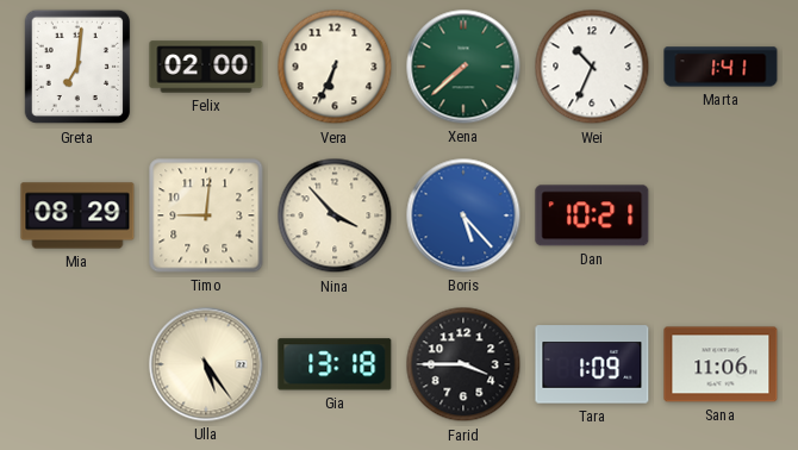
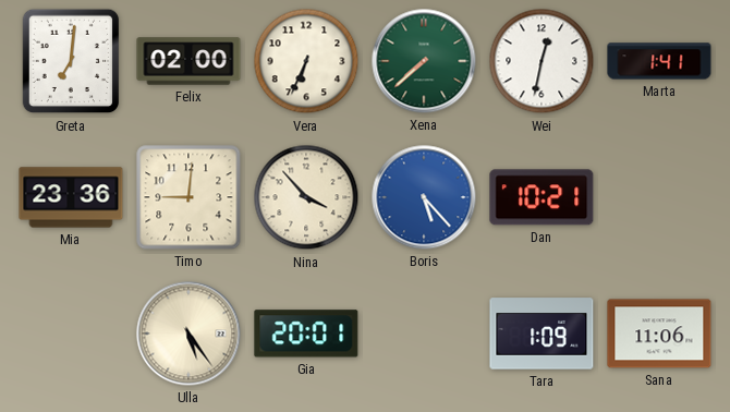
Wei: 10:34 -> 12:32 (542, 61)
Mia: 08:29 -> 23:36 (71, 197)
Gia: 13:18 -> 20:01 (306, 334)
Farid: 3:45 -> none (463, 364)
